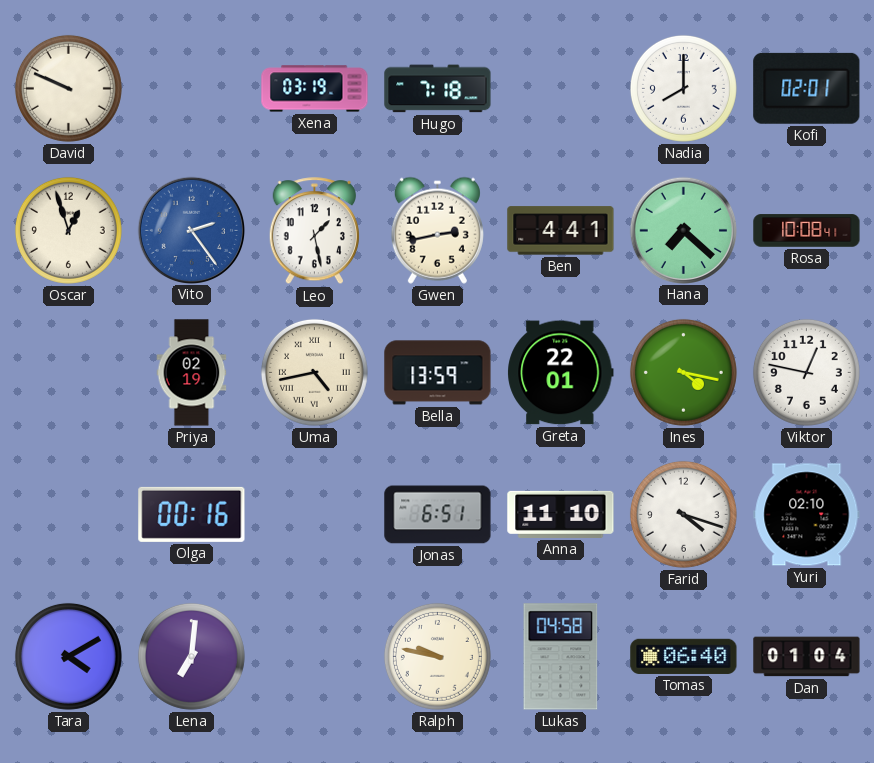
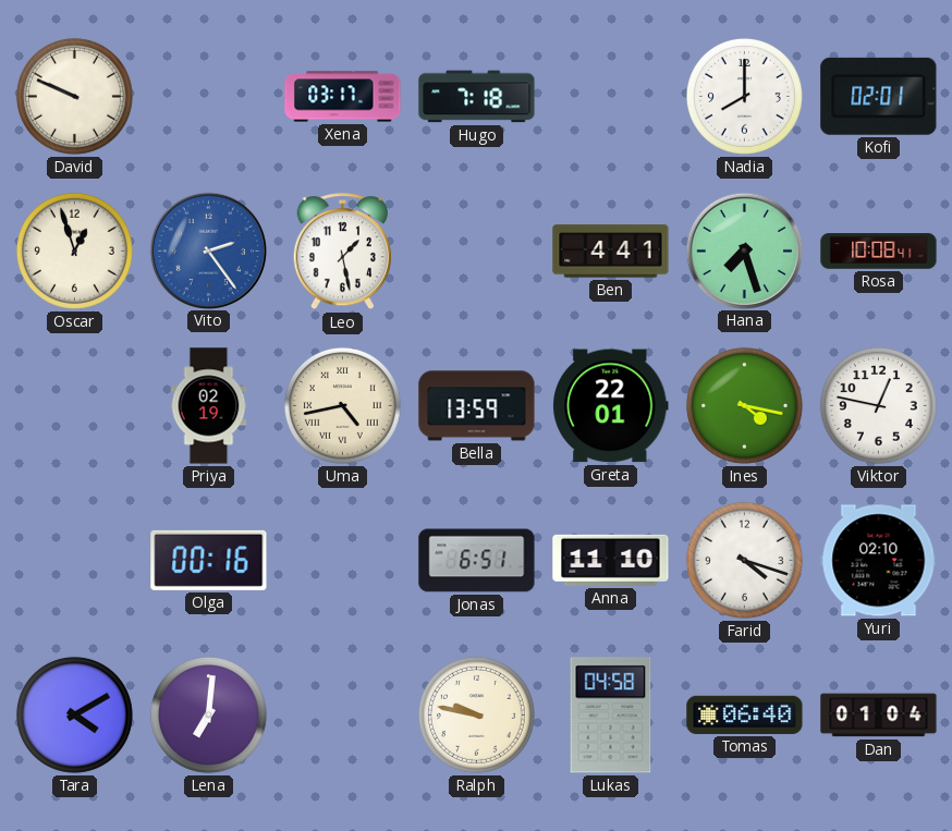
Xena: 03:19 -> 03:17 (343, 97)
Gwen: 2:43 -> none (437, 230)
Hana: 7:22 -> 7:27 (744, 250)
